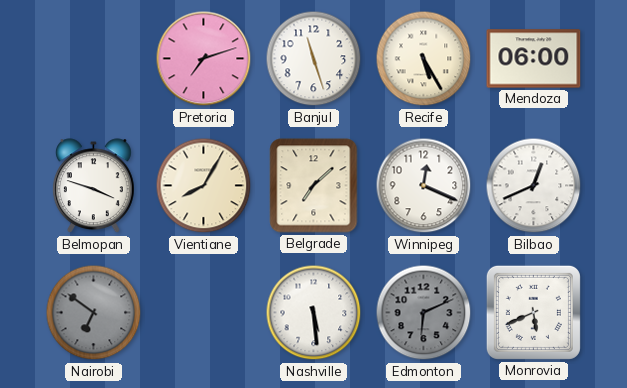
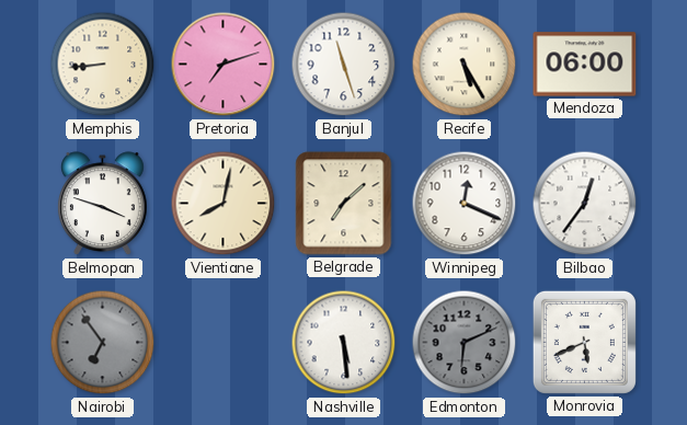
Memphis: none -> 8:44 (103, 65)
Vientiane: 8:05 -> 8:02 (224, 204)
Bilbao: 12:41 -> 12:36 (585, 204)
Nairobi: 6:51 -> 6:54 (103, 343)
